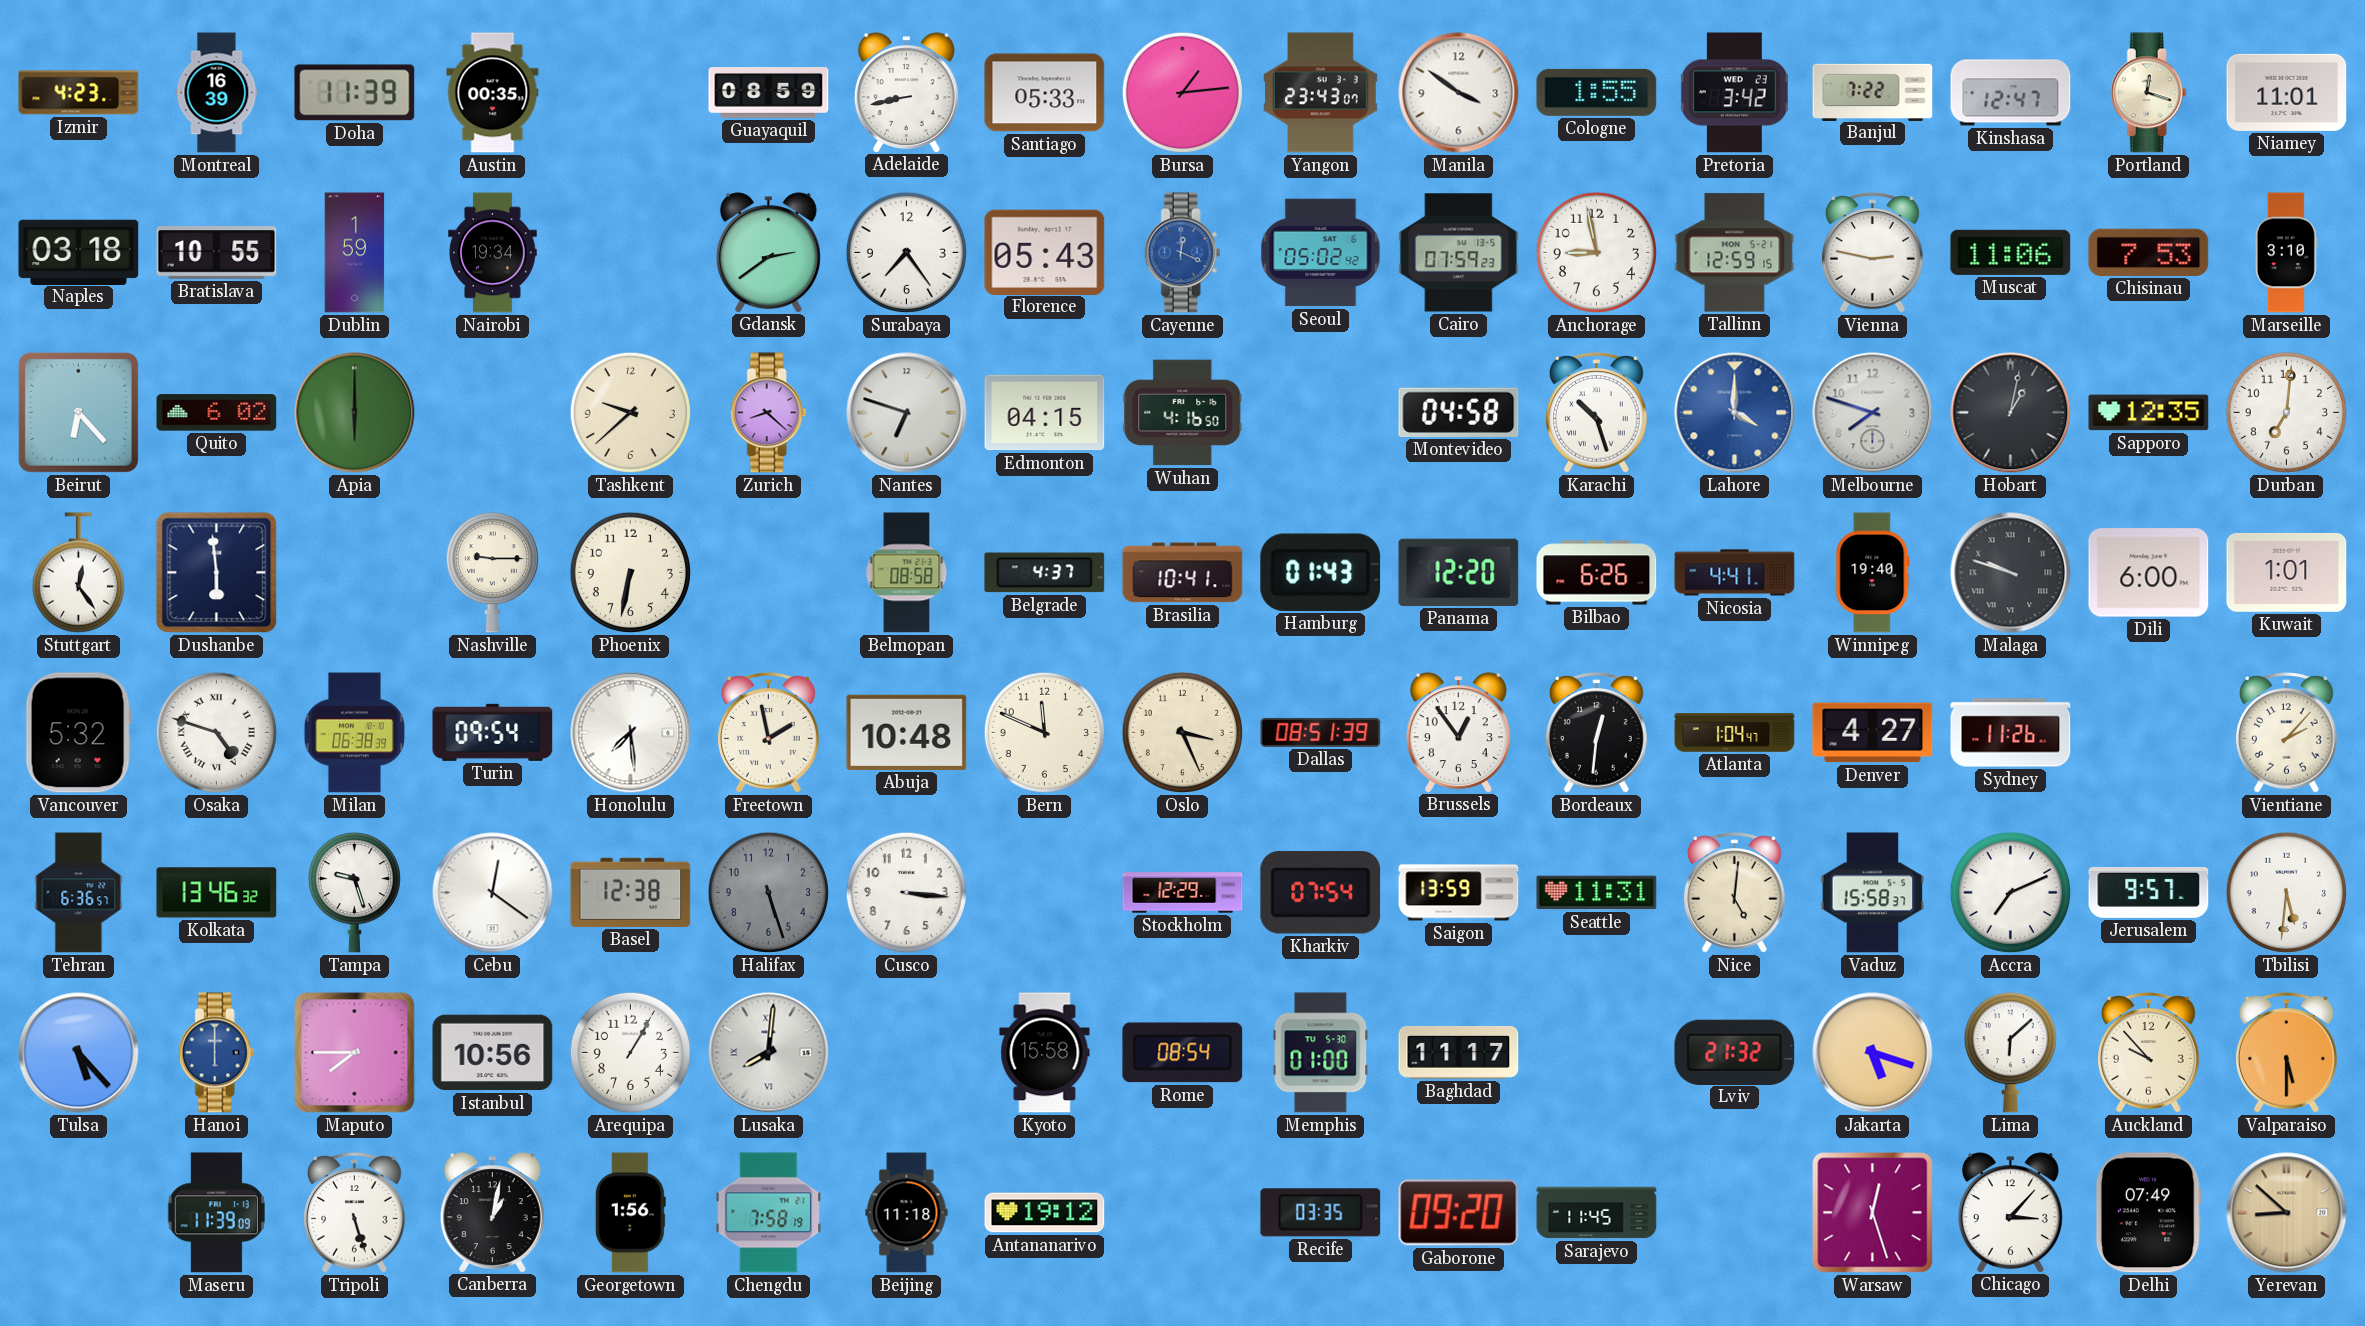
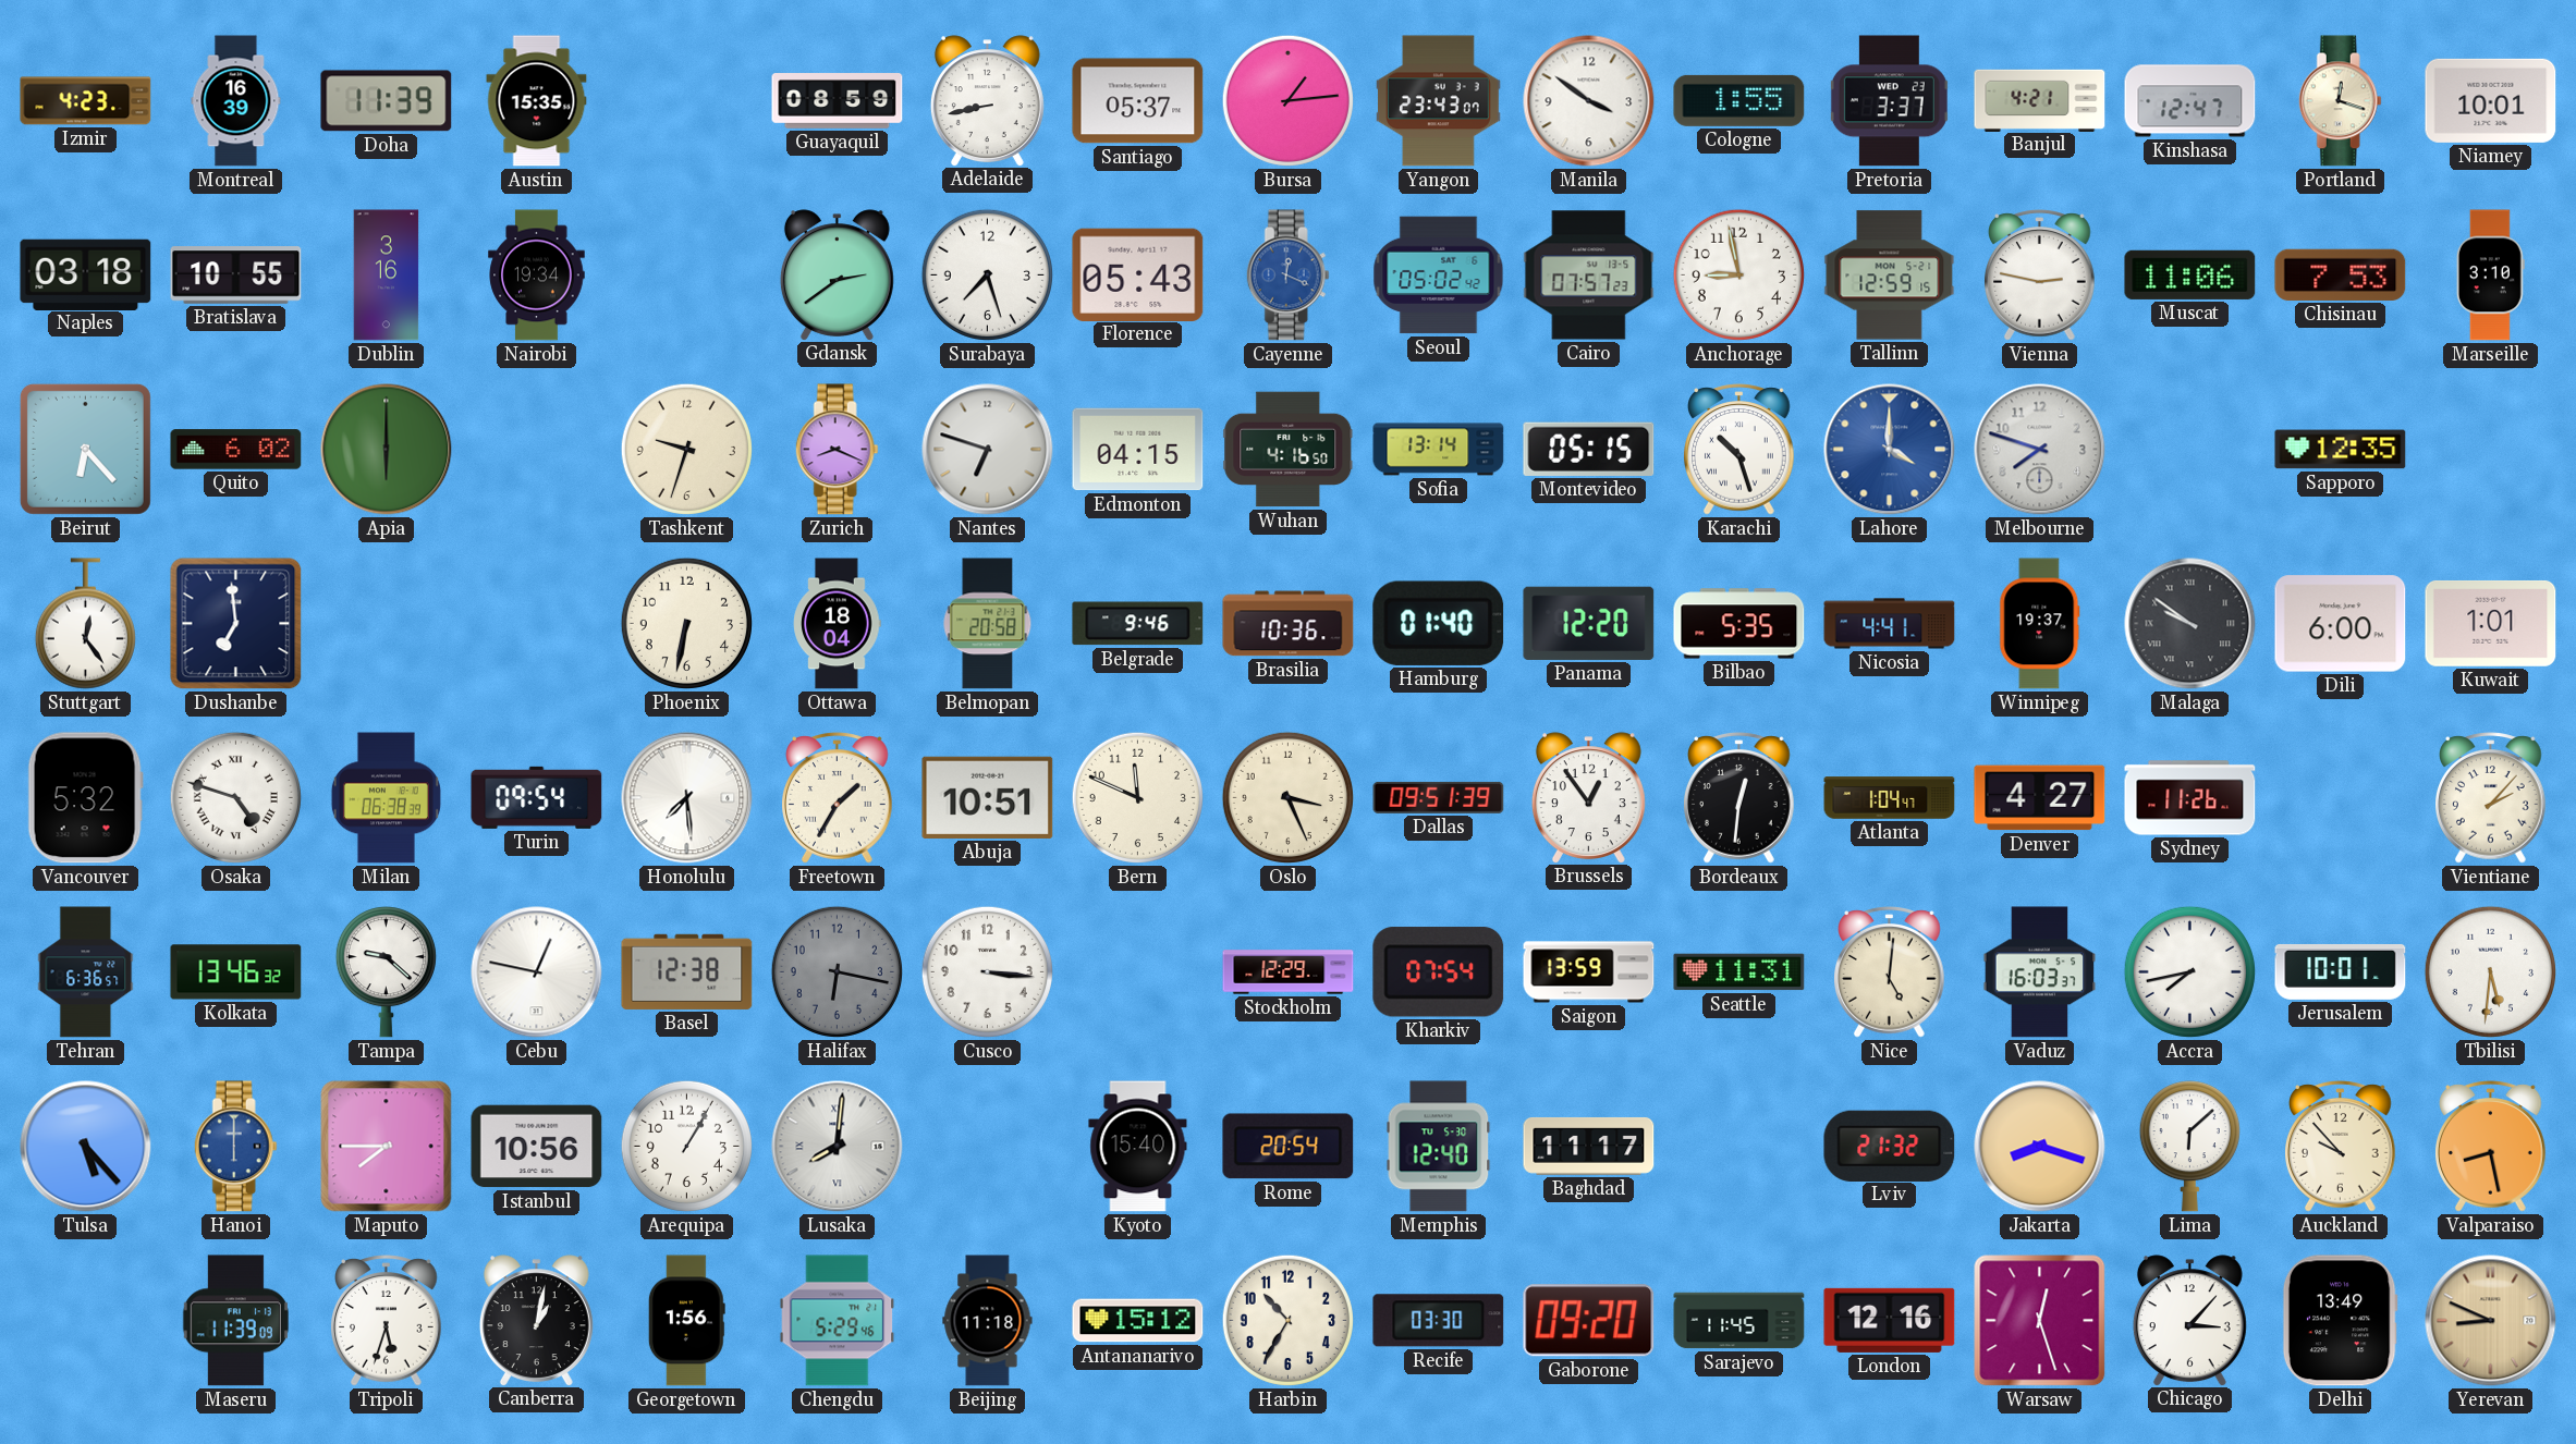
Austin: 00:35 -> 15:35 (537, 101)
Santiago: 05:33 -> 05:37 (1138, 101)
Pretoria: 3:42 -> 3:37 (1889, 101)
Banjul: 7:22 -> 4:21 (2040, 100)
Niamey: 11:01 -> 10:01 (2491, 100)
Dublin: 1:59 -> 3:16 (387, 276)
Surabaya: 7:24 -> 7:27 (987, 274)
Cairo: 07:59 -> 07:57 (1589, 276)
Tashkent: 9:38 -> 9:33 (686, 449)
Zurich: 8:22 -> 8:19 (837, 450)
Sofia: none -> 13:14 (1439, 450)
Montevideo: 04:58 -> 05:15 (1589, 449)
Hobart: 1:02 -> none (2011, 413)
Durban: 7:01 -> none (2286, 412)
Dushanbe: 5:59 -> 6:59 (236, 624)
Nashville: 9:15 -> none (492, 573)
Ottawa: none -> 18:04 (838, 624)
Belmopan: 08:58 -> 20:58 (988, 624)
Belgrade: 4:37 -> 9:46 (1138, 624)
Brasilia: 10:41 -> 10:36 (1289, 624)
Hamburg: 01:43 -> 01:40 (1439, 623)
Bilbao: 6:26 -> 5:35 (1739, 624)
Winnipeg: 19:40 -> 19:37 (2040, 624)
Malaga: 9:48 -> 9:51 (2190, 624)
Freetown: 1:58 -> 1:35 (838, 798)
Abuja: 10:48 -> 10:51 (988, 797)
Dallas: 08:51 -> 09:51 (1439, 797)
Tampa: 9:27 -> 9:22 (386, 972)
Cebu: 12:21 -> 12:47 (537, 972)
Halifax: 5:27 -> 6:17 (837, 971)
Vaduz: 15:58 -> 16:03 (2040, 972)
Accra: 7:11 -> 7:43 (2189, 971)
Jerusalem: 9:57 -> 10:01 (2341, 971)
Kyoto: 15:58 -> 15:40 (1138, 1147)
Rome: 08:54 -> 20:54 (1289, 1147)
Memphis: 01:00 -> 12:40 (1439, 1147)
Jakarta: 5:18 -> 8:18 (2040, 1147)
Valparaiso: 5:30 -> 8:28 (2491, 1147)
Tripoli: 5:27 -> 5:33 (387, 1321)
Chengdu: 7:58 -> 5:29 (838, 1321)
Antananarivo: 19:12 -> 15:12 (1138, 1321)
Harbin: none -> 10:35 (1287, 1320)
Recife: 03:35 -> 03:30 (1439, 1321)
London: none -> 12:16 (1890, 1320)
Delhi: 07:49 -> 13:49 (2340, 1321)
Yerevan: 8:52 -> 8:49 (2491, 1321)
